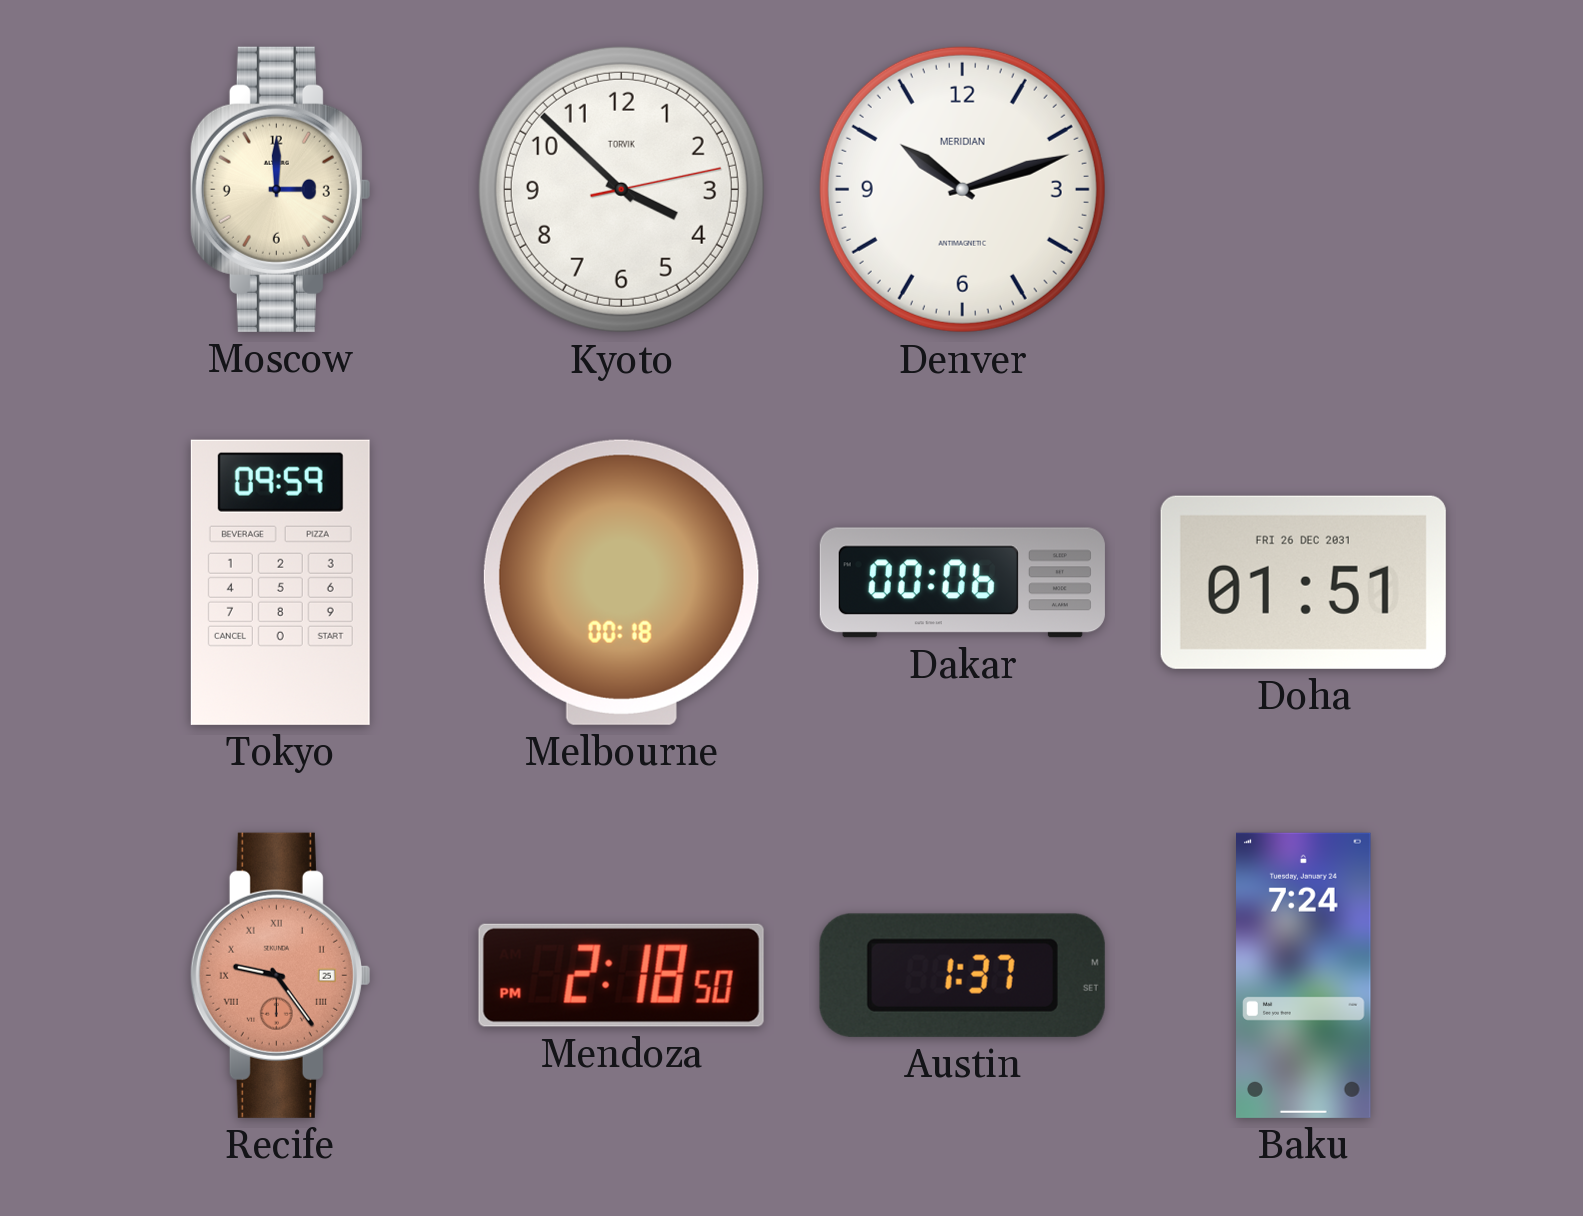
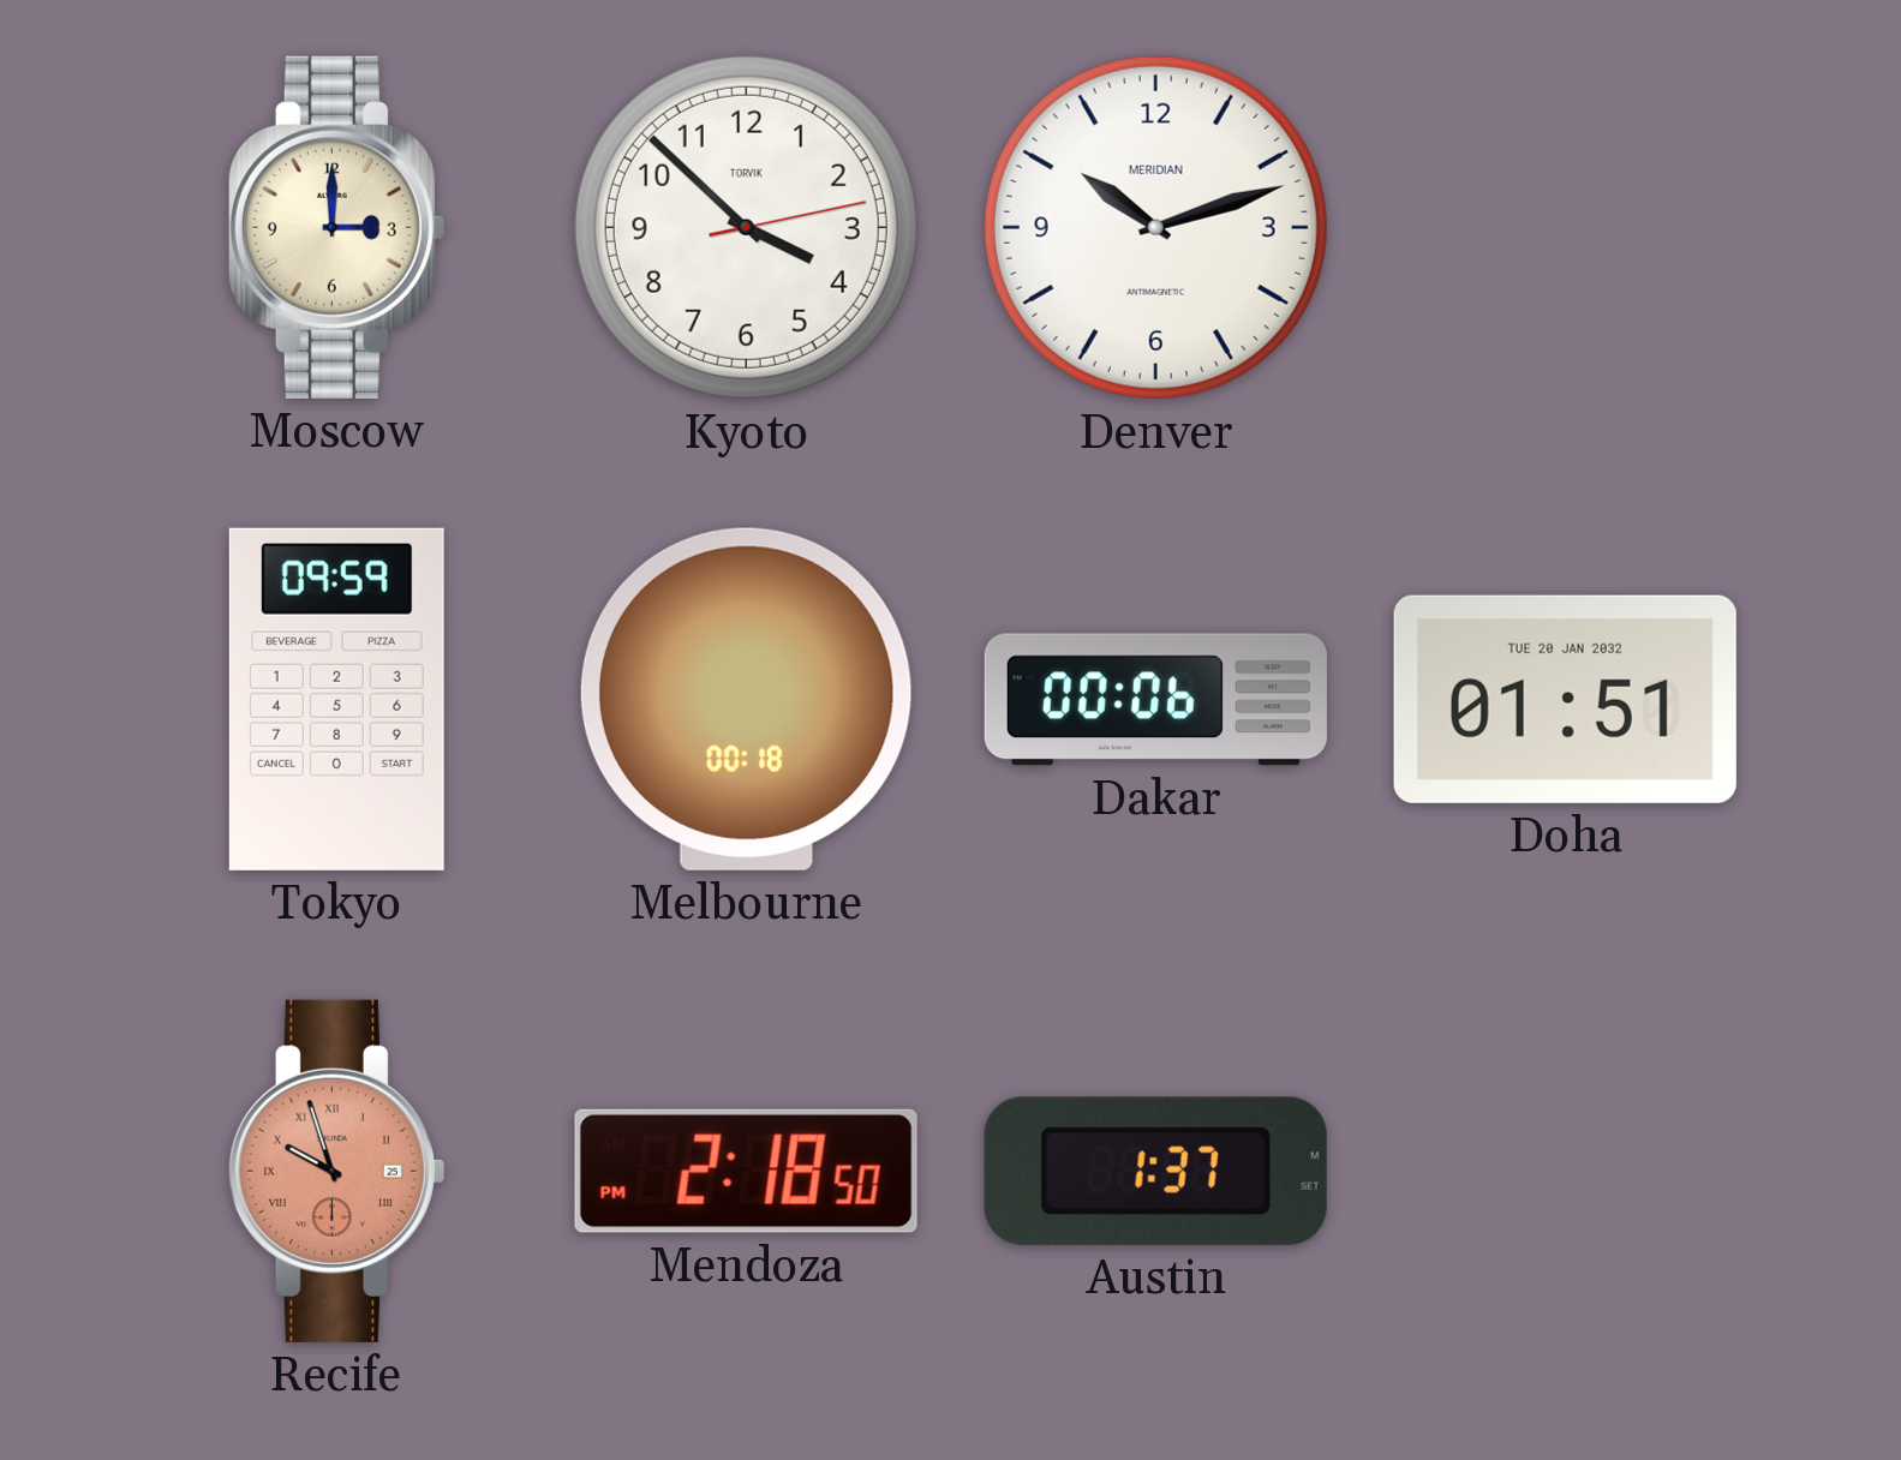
Doha date: FRI 26 DEC 2031 -> TUE 20 JAN 2032 (1565, 699)
Recife: 9:24 -> 9:57 (336, 1171)
Baku: 7:24 -> none (1304, 975)
